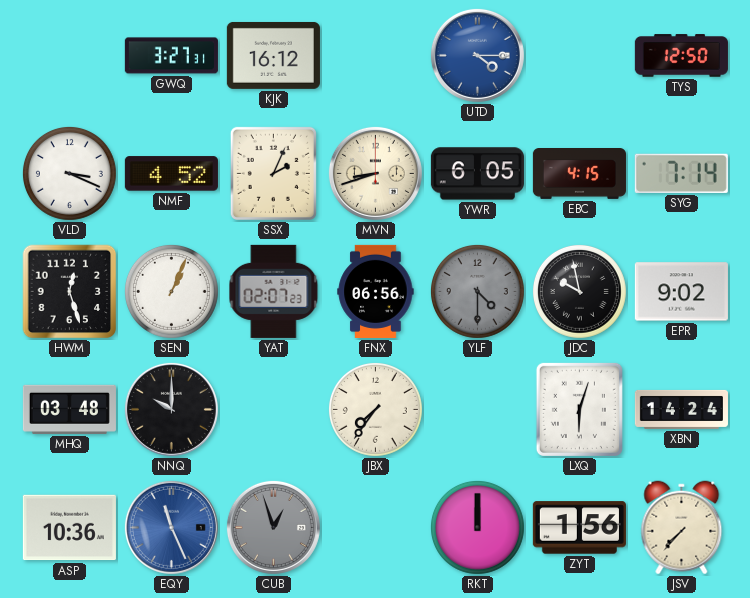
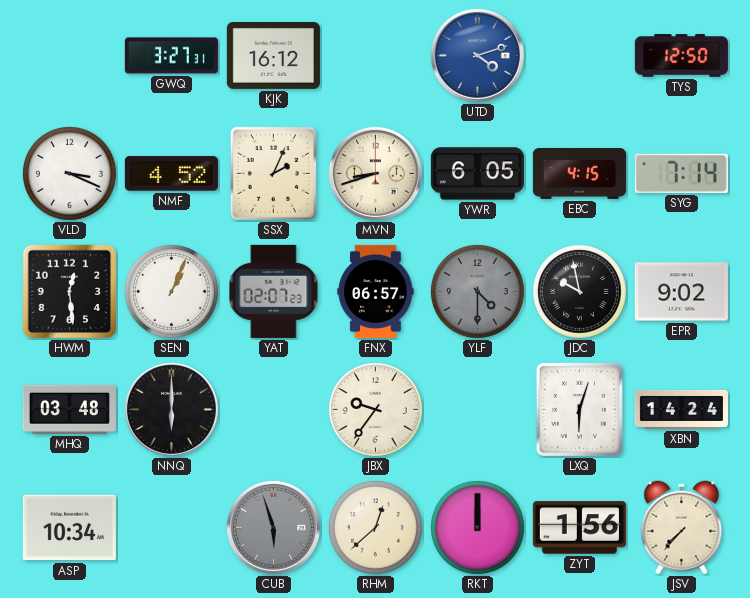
UTD: 4:15 -> 4:12 (477, 55)
HWM: 12:27 -> 12:29 (70, 292)
FNX: 06:56 -> 06:57 (376, 291)
NNQ: 10:00 -> 6:00 (171, 409)
JBX: 7:36 -> 9:36 (375, 409)
ASP: 10:36 -> 10:34 (69, 528)
EQY: 11:26 -> none (171, 527)
CUB: 12:57 -> 5:57 (273, 527)
RHM: none -> 12:38 (375, 527)
